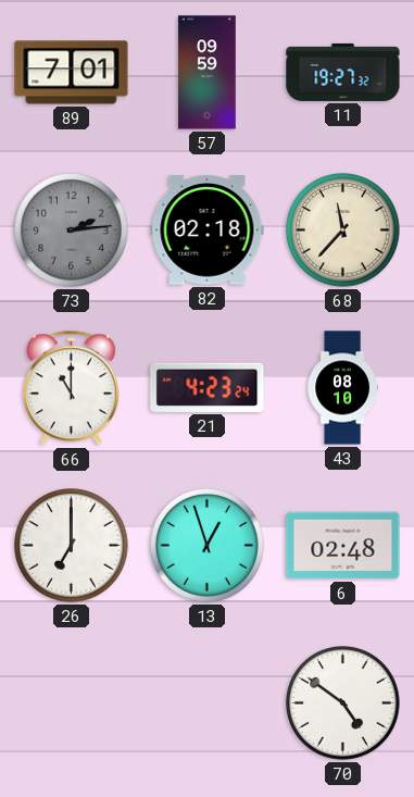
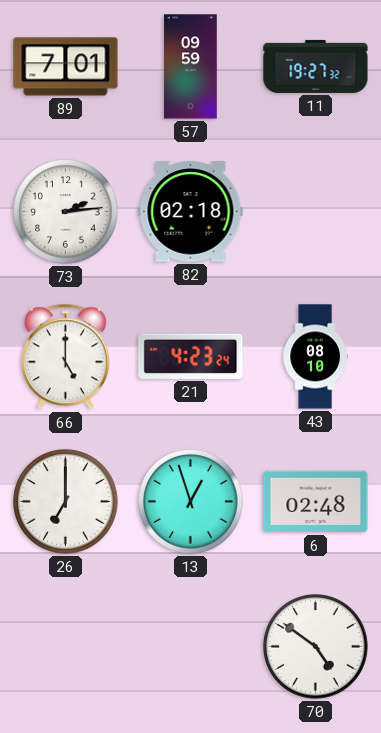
73 dial: grey -> white (66, 212)
68: 11:37 -> none (343, 231)
66: 11:00 -> 5:00 (65, 357)
